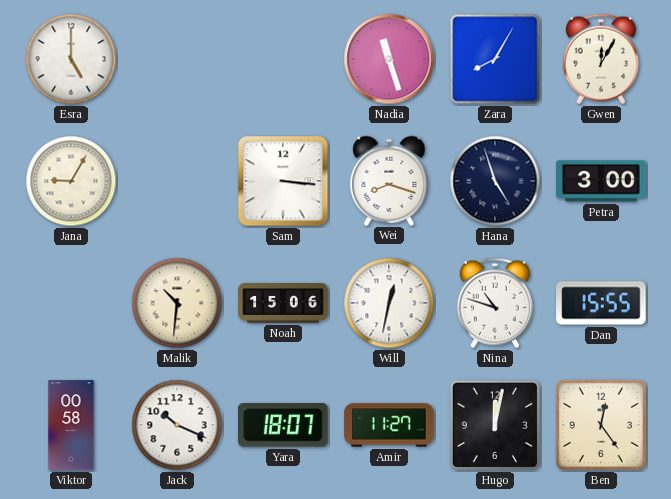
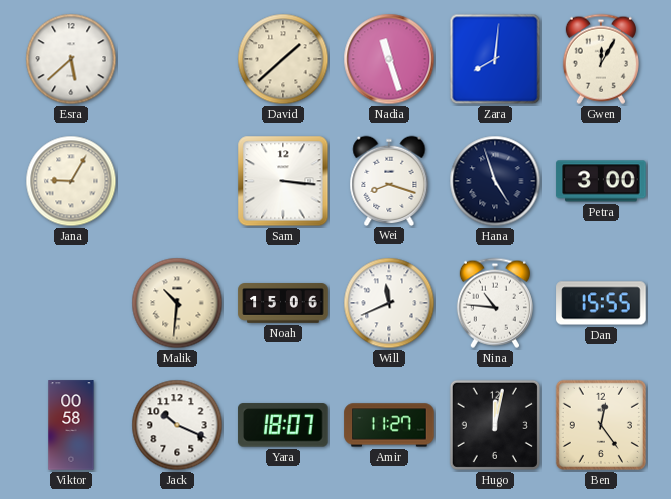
Esra: 5:00 -> 5:38 (71, 59)
David: none -> 1:38 (283, 59)
Zara: 8:05 -> 8:01 (495, 59)
Will: 12:32 -> 11:41 (389, 303)
Nina: 10:48 -> 10:46 (495, 303)
